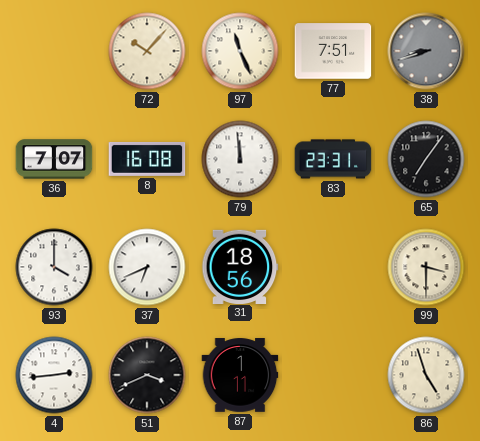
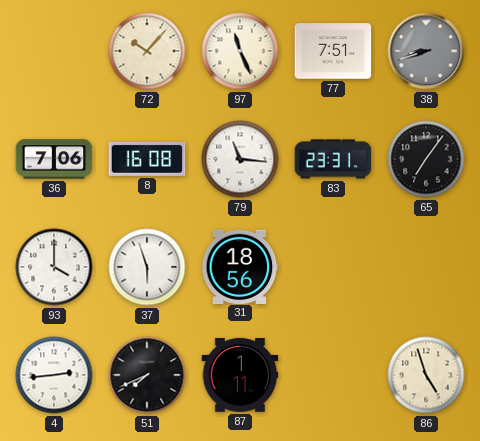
36: 7:07 -> 7:06 (54, 159)
79: 11:59 -> 11:16 (240, 159)
37: 6:41 -> 5:57 (147, 267)
99: 3:30 -> none (426, 267)
51: 3:41 -> 7:41 (147, 375)
